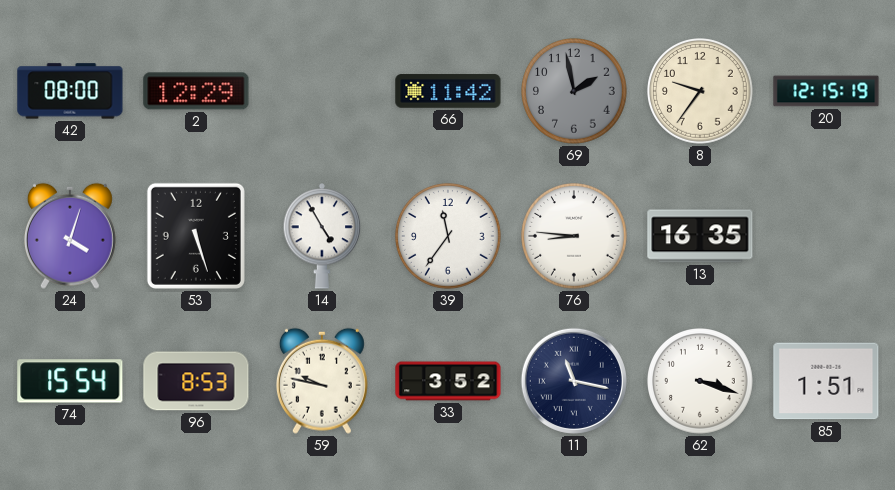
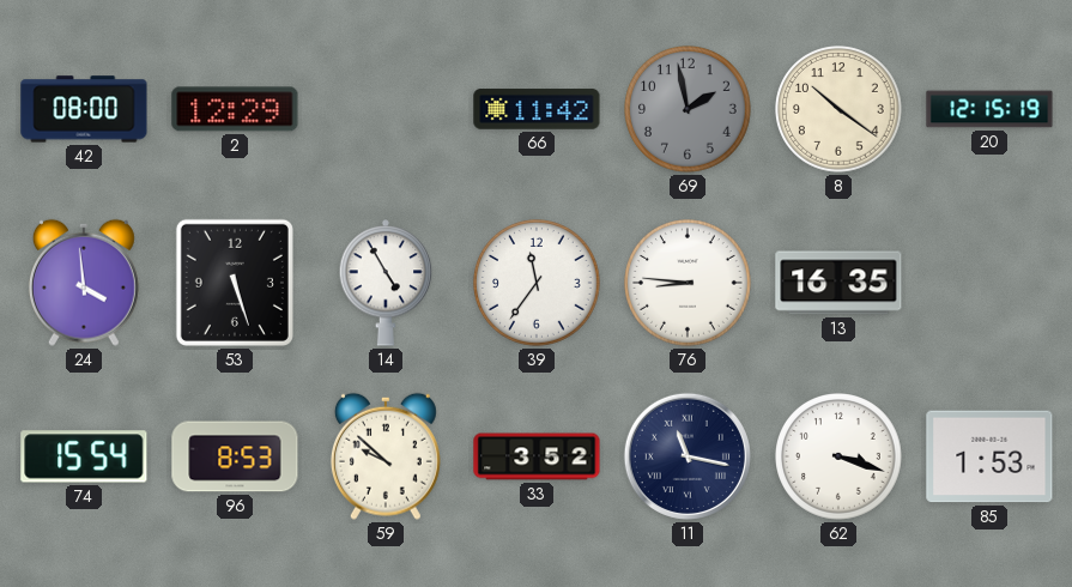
8: 9:36 -> 10:21 (840, 110)
24: 4:03 -> 3:59 (84, 283)
59: 9:47 -> 9:52 (386, 456)
85: 1:51 -> 1:53 (989, 456)
